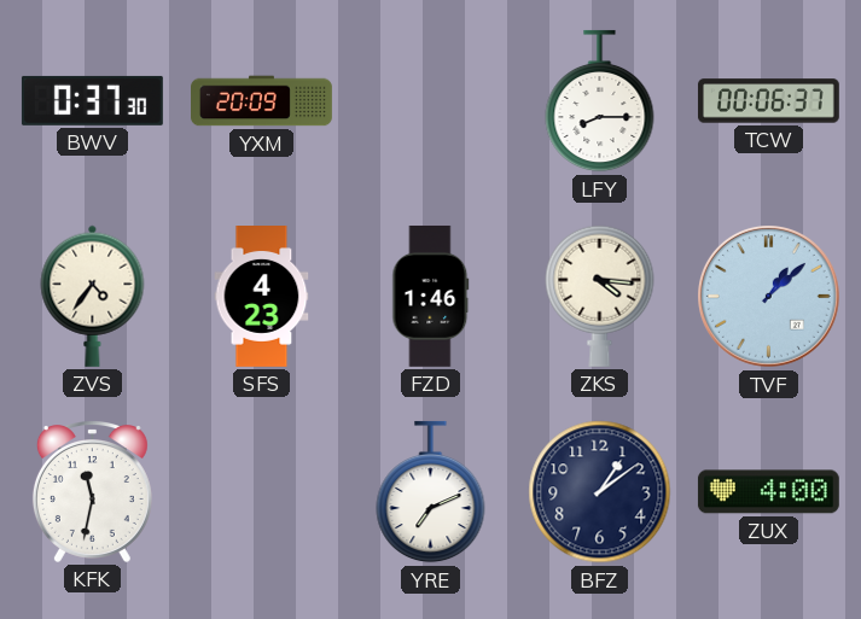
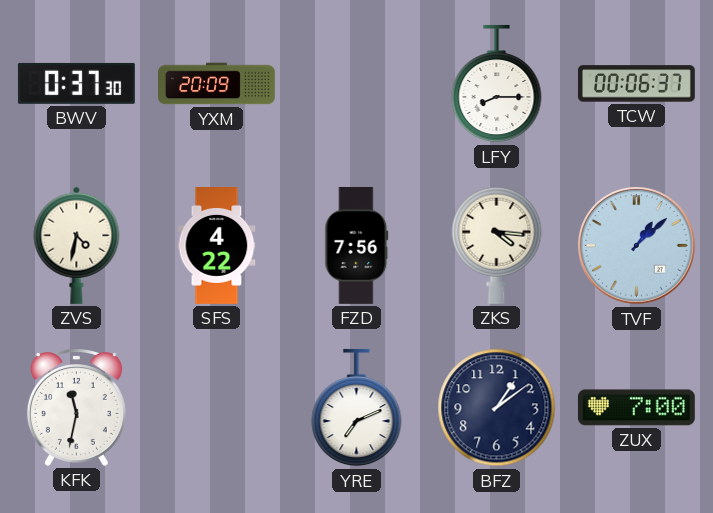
ZVS: 4:36 -> 4:32 (77, 245)
SFS: 4:23 -> 4:22 (217, 246)
FZD: 1:46 -> 7:56 (357, 245)
ZUX: 4:00 -> 7:00 (636, 408)
